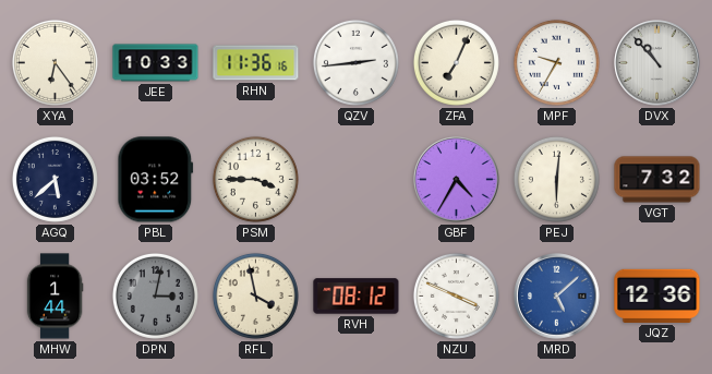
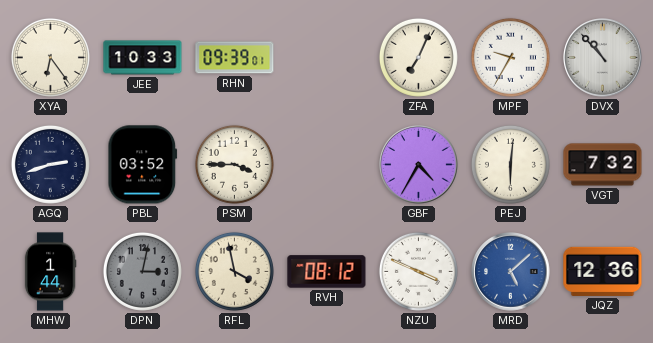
RHN: 11:36 -> 09:39 (235, 58)
QZV: 2:44 -> none (355, 62)
AGQ: 5:38 -> 2:42 (50, 164)
